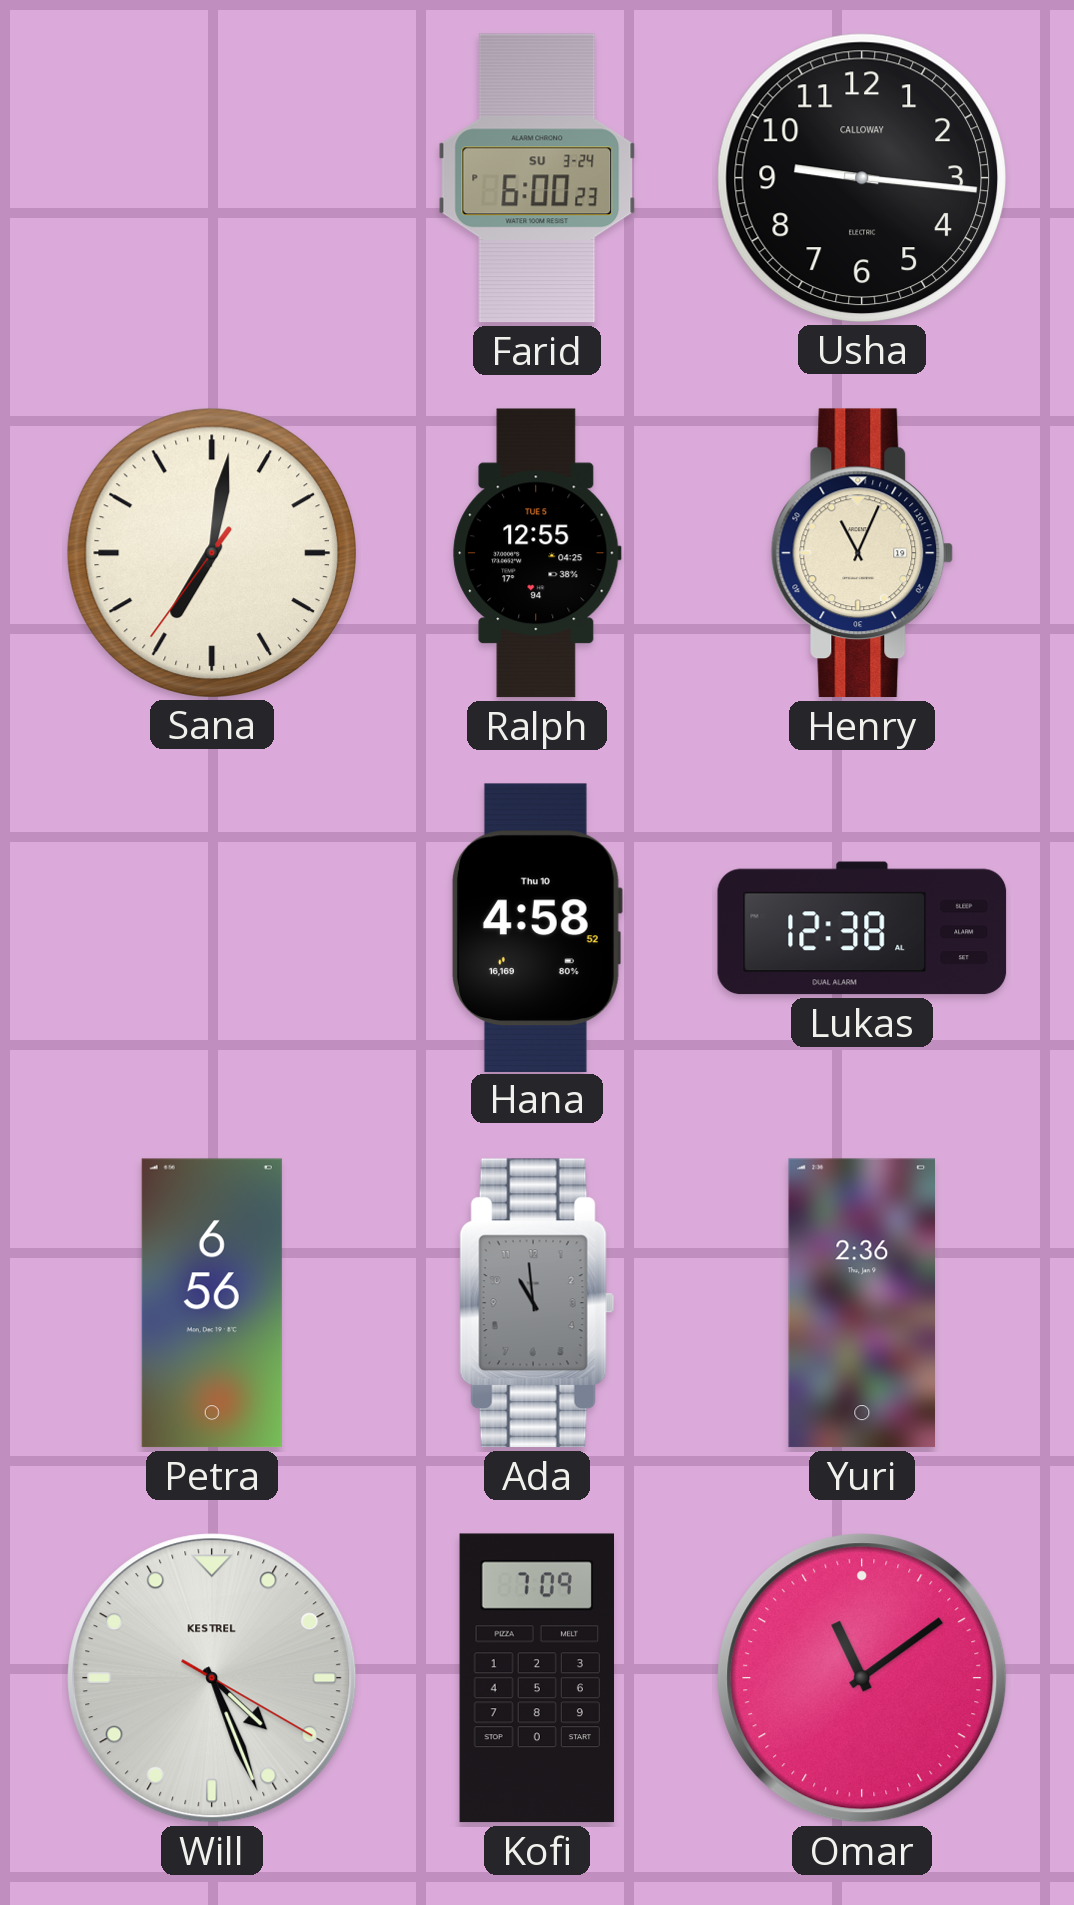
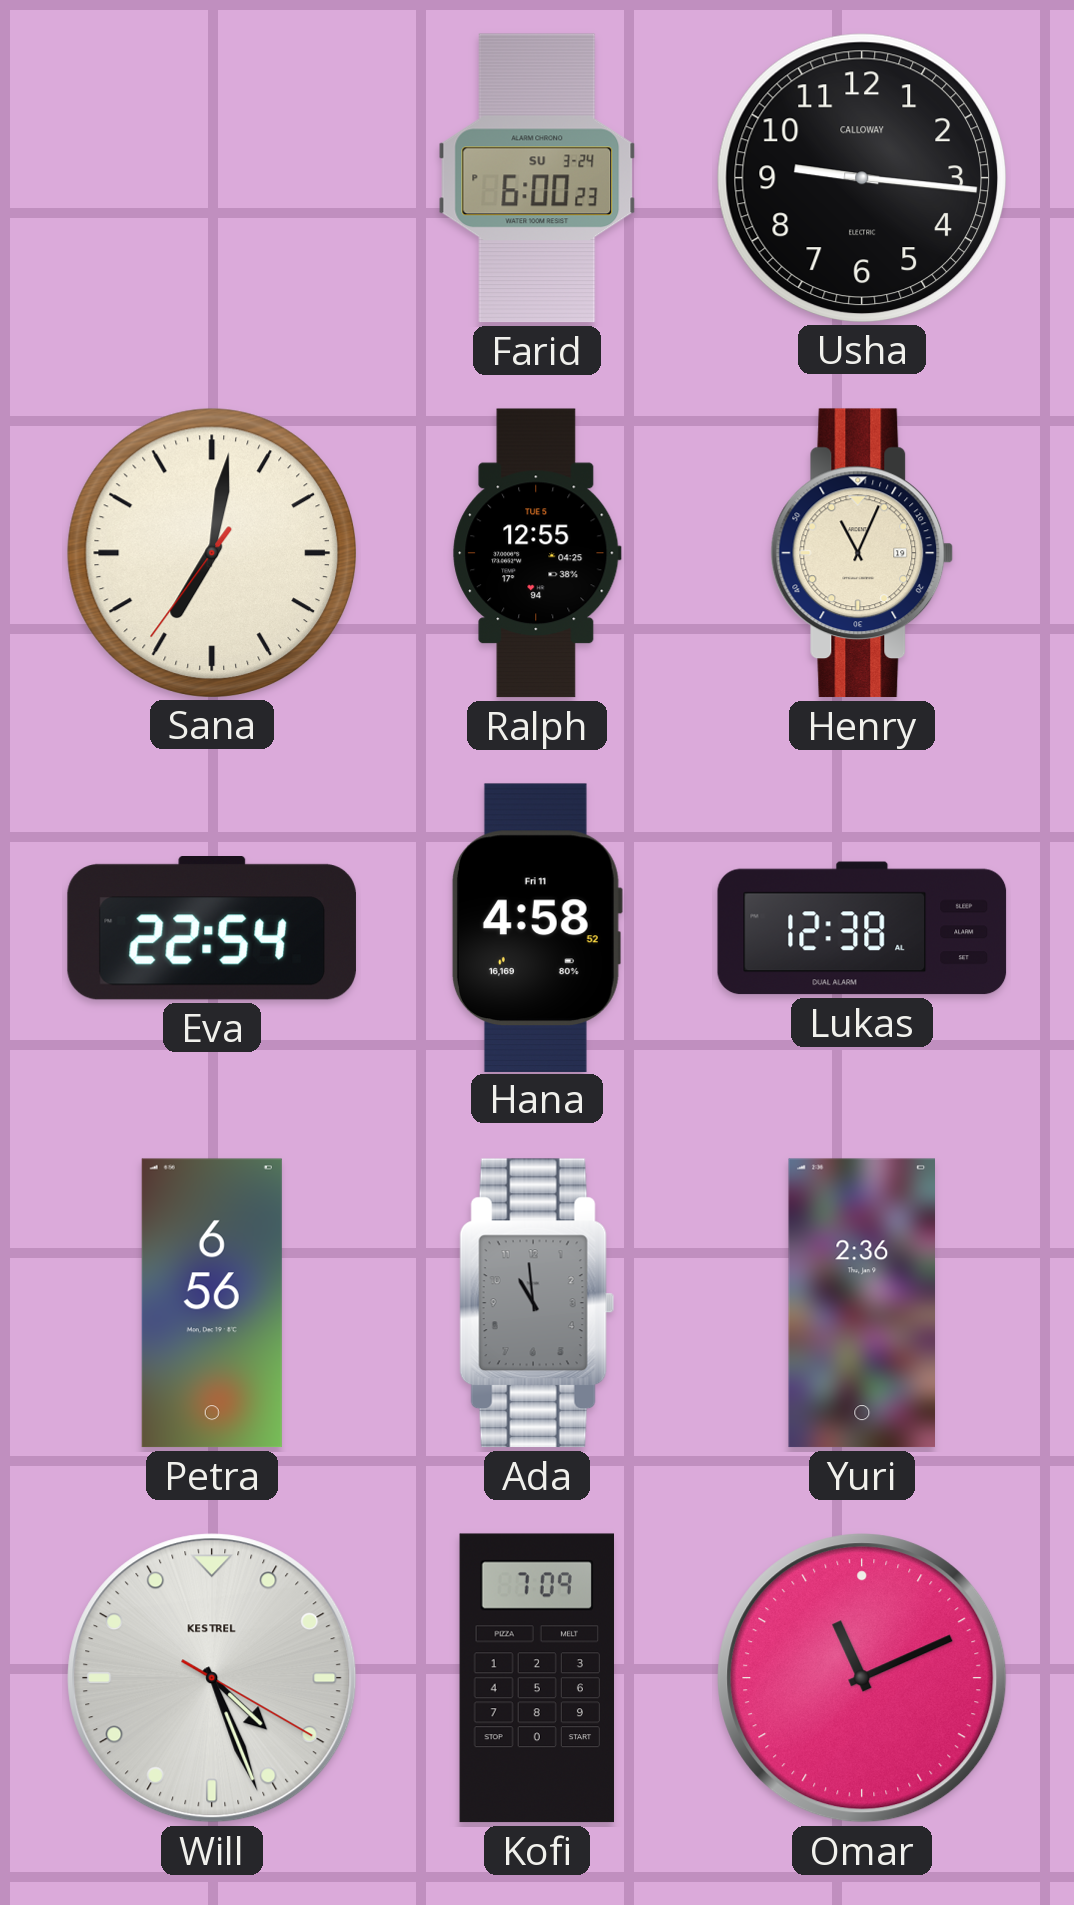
Eva: none -> 22:54 (212, 929)
Hana date: Thu 10 -> Fri 11 (536, 927)
Omar: 11:09 -> 11:11 (862, 1678)
